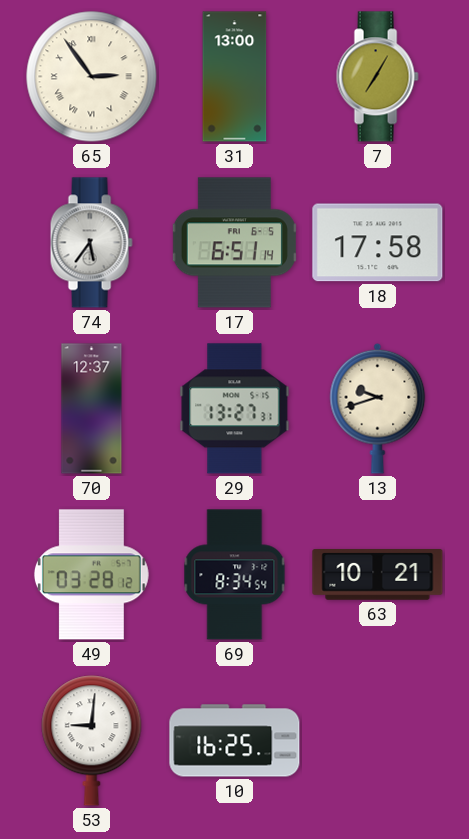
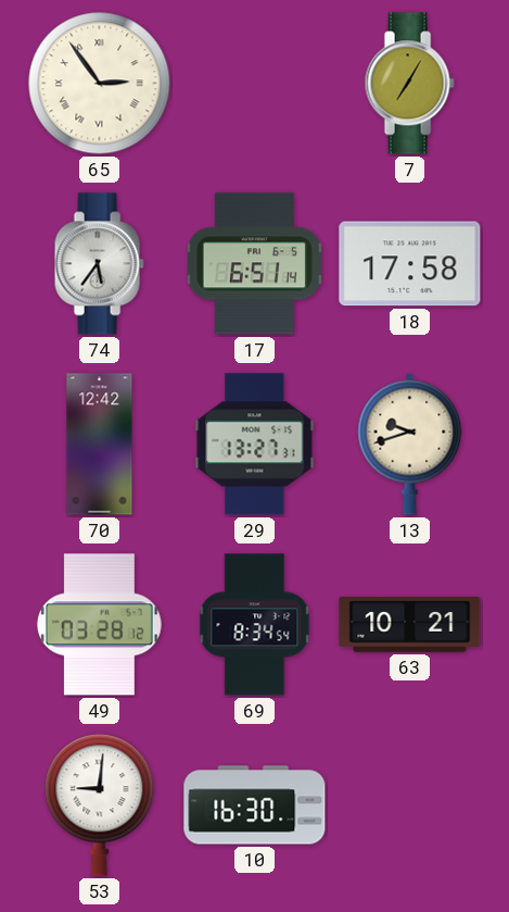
31: 13:00 -> none (235, 77)
70: 12:37 -> 12:42 (100, 445)
10: 16:25 -> 16:30 (255, 805)
